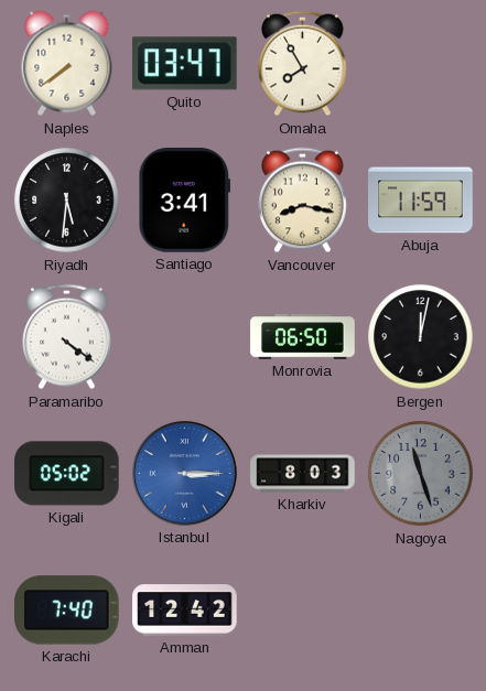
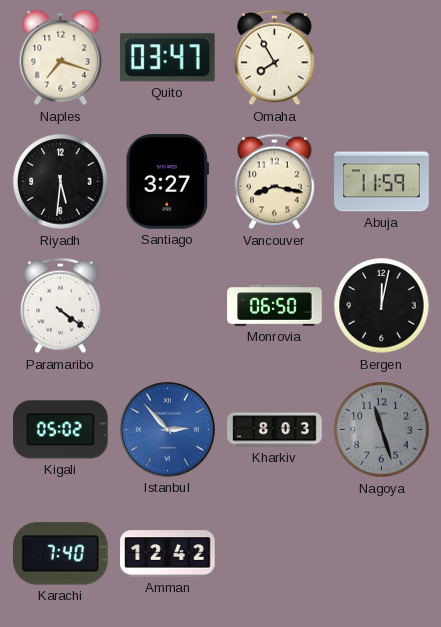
Naples: 7:39 -> 7:18 (61, 58)
Santiago: 3:41 -> 3:27 (168, 182)
Istanbul: 3:15 -> 2:53 (168, 430)
